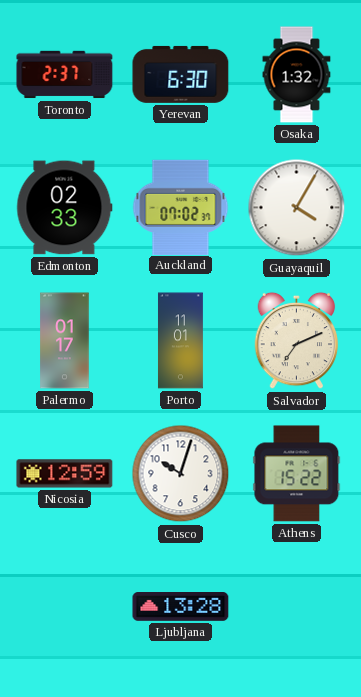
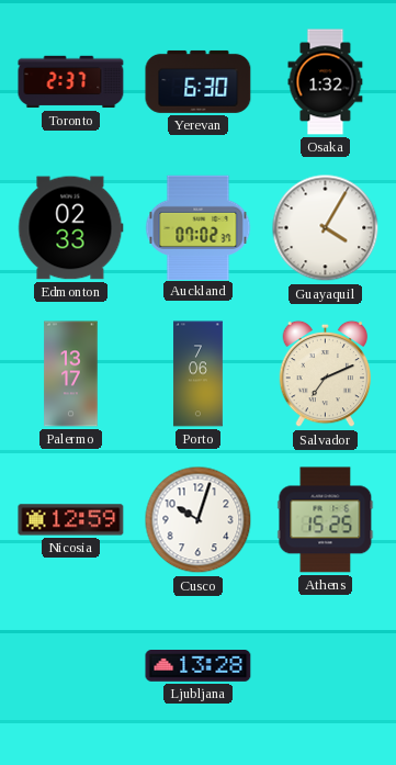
Palermo: 01:17 -> 13:17 (71, 374)
Porto: 11:01 -> 7:06 (197, 374)
Athens: 15:22 -> 15:25 (326, 520)
